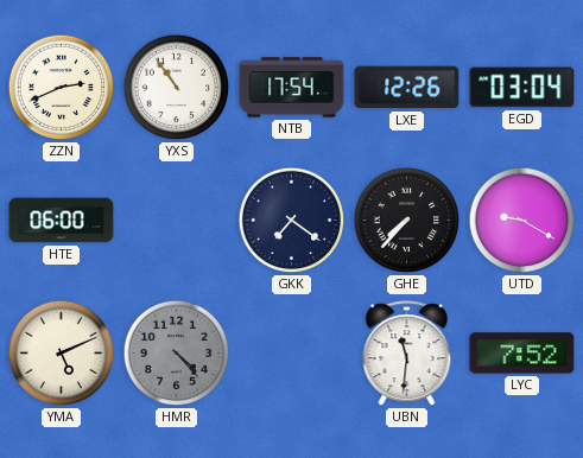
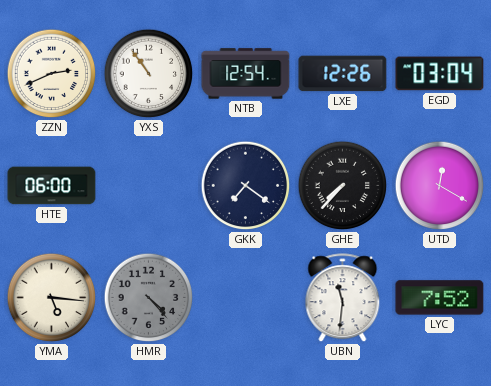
NTB: 17:54 -> 12:54 (246, 74)
UTD: 9:20 -> 12:20 (440, 186)
YMA: 5:11 -> 5:16 (52, 298)
